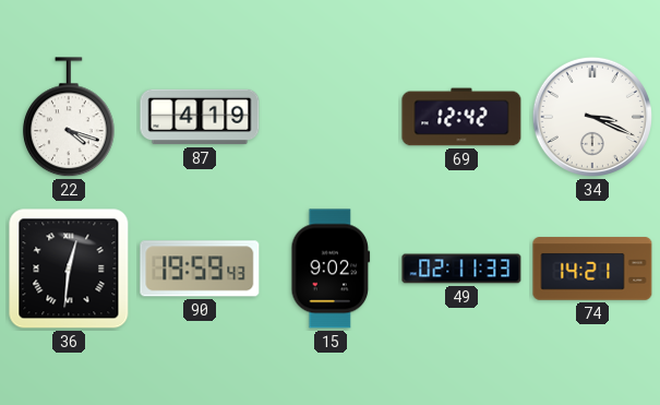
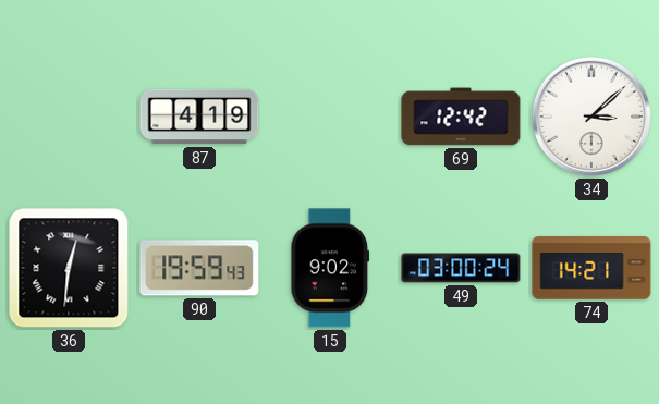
22: 4:18 -> none (70, 118)
34: 3:19 -> 3:08 (591, 117)
49: 02:11 -> 03:00 (461, 268)
